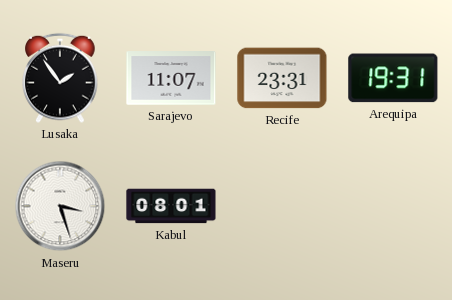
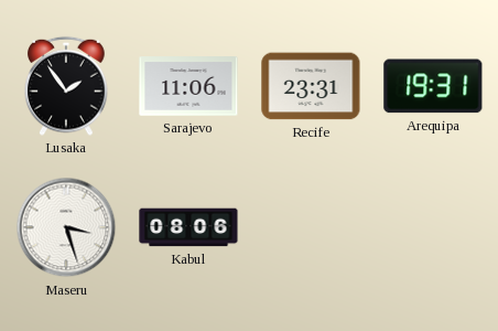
Sarajevo: 11:07 -> 11:06 (188, 86)
Kabul: 08:01 -> 08:06 (188, 227)
